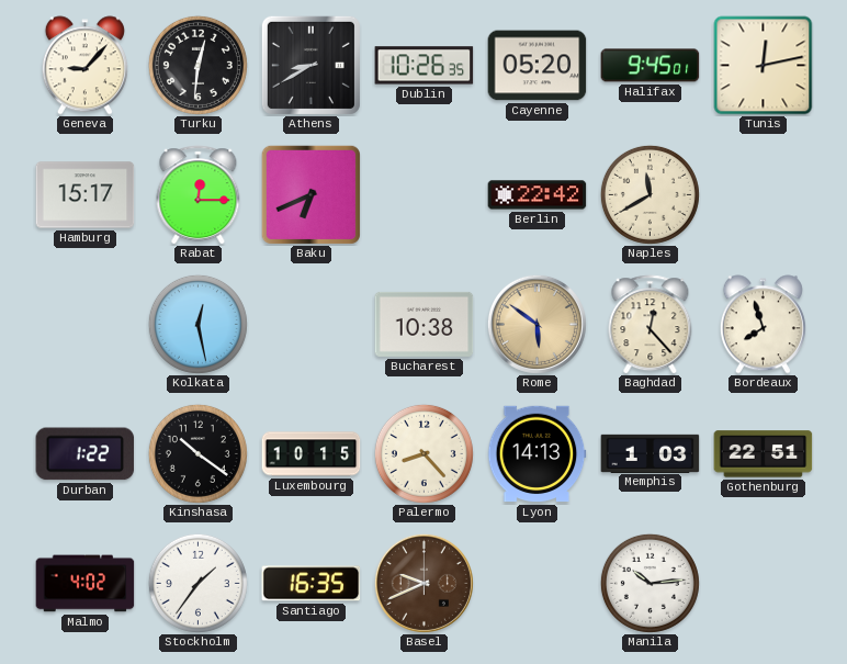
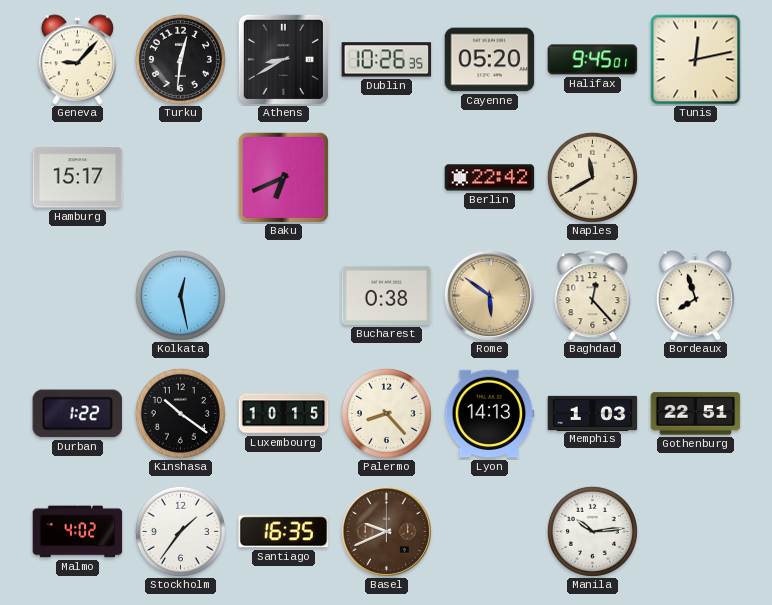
Rabat: 12:15 -> none (199, 195)
Bucharest: 10:38 -> 0:38 (387, 295)
